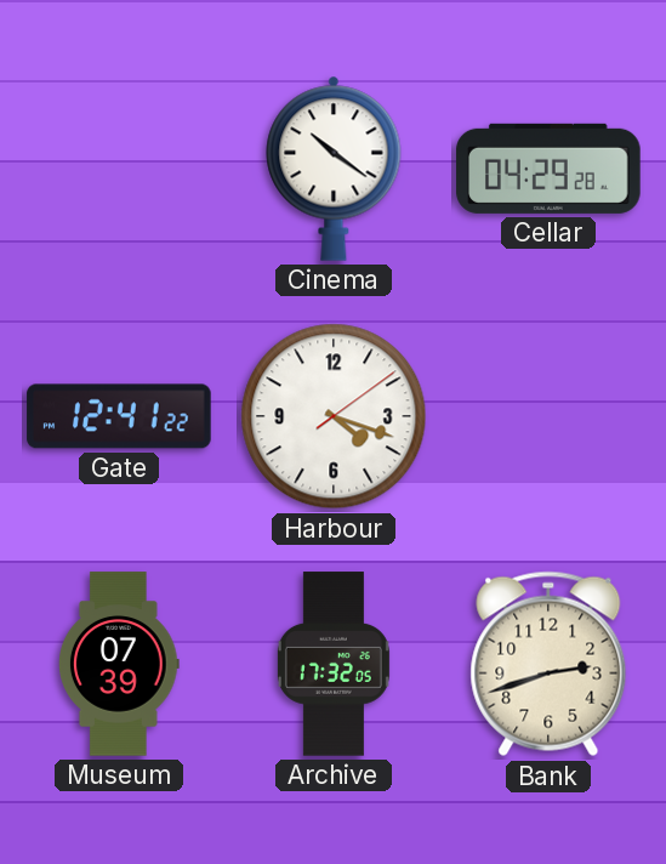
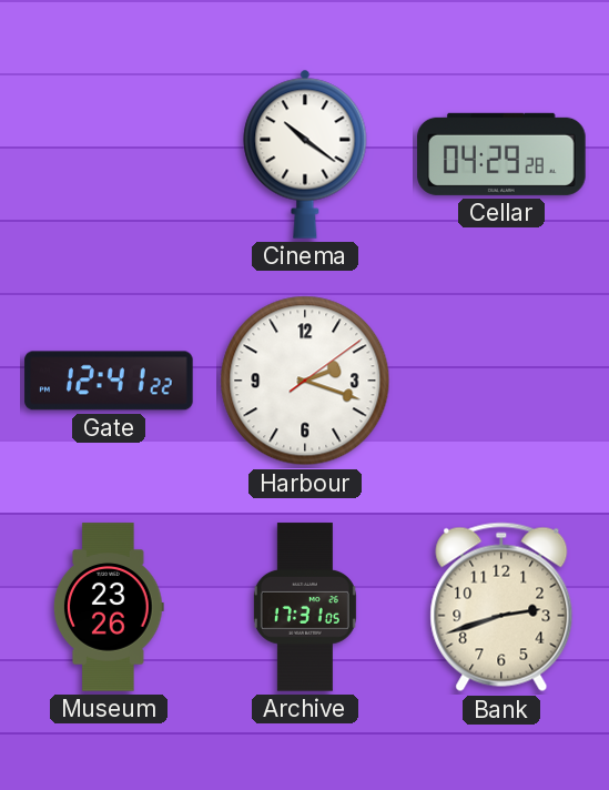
Harbour: 4:18 -> 2:18 (305, 381)
Museum: 07:39 -> 23:26 (109, 607)
Archive: 17:32 -> 17:31 (305, 607)
